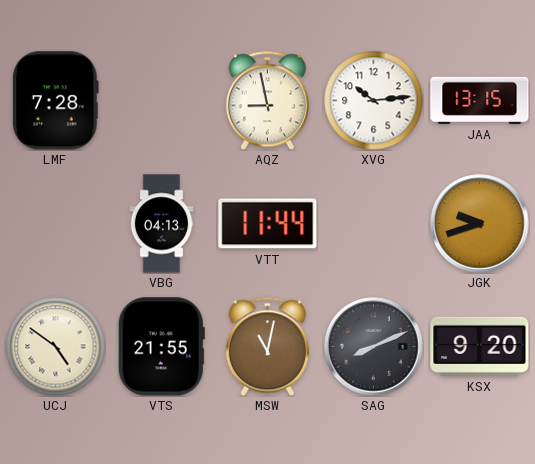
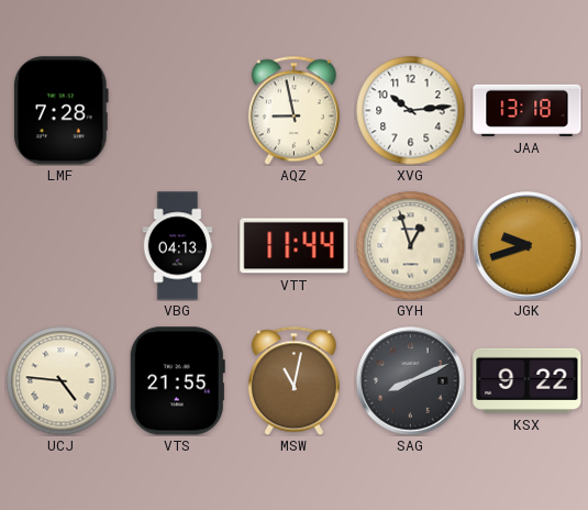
JAA: 13:15 -> 13:18 (528, 110)
GYH: none -> 12:57 (411, 246)
UCJ: 4:51 -> 4:46 (62, 381)
KSX: 9:20 -> 9:22 (528, 380)
